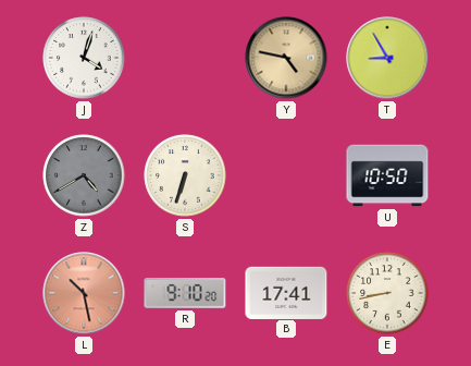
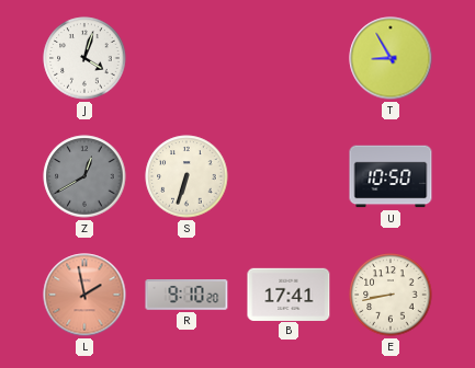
Y: 4:47 -> none (286, 58)
Z: 4:40 -> 12:40 (84, 176)
L: 10:28 -> 1:58 (84, 295)
